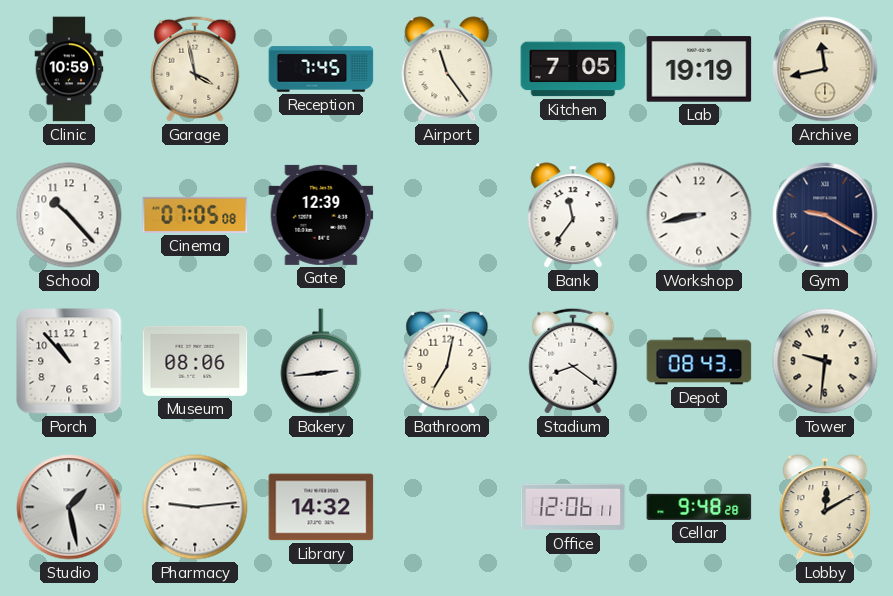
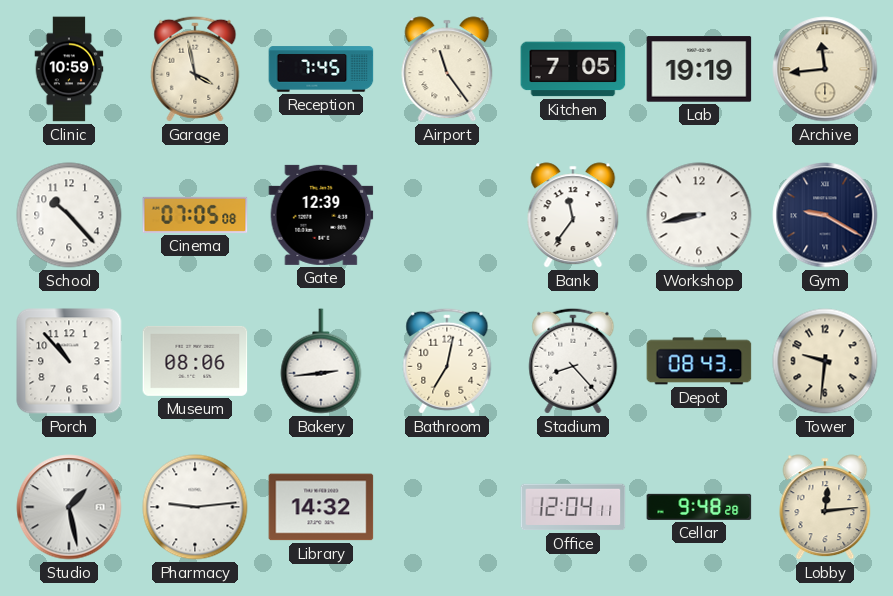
Archive: 11:43 -> 11:44 (825, 69)
Stadium: 8:21 -> 8:23 (573, 361)
Office: 12:06 -> 12:04 (573, 507)
Lobby: 12:10 -> 12:14 (825, 507)
